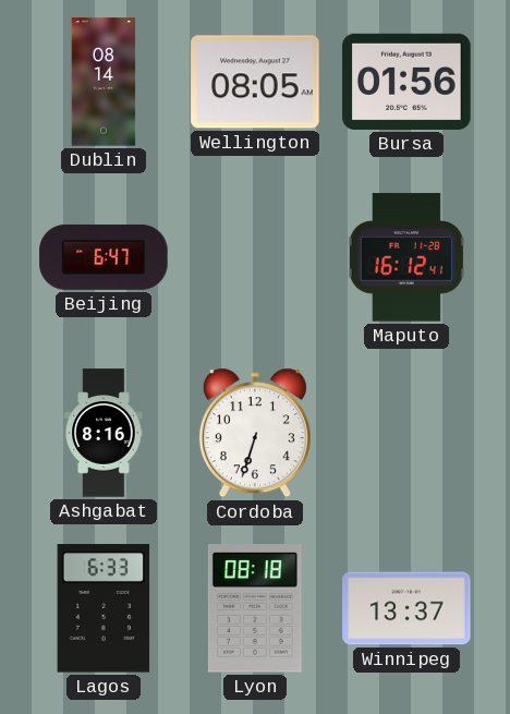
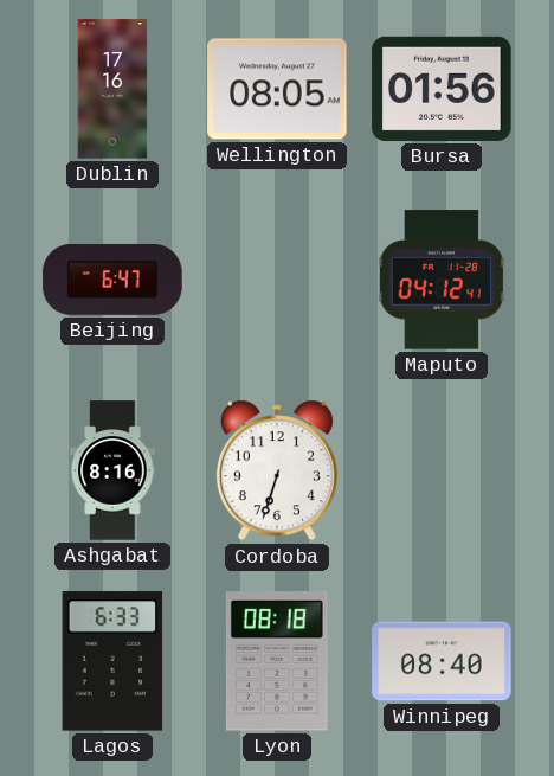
Dublin: 08:14 -> 17:16 (112, 89)
Maputo: 16:12 -> 04:12 (442, 280)
Winnipeg: 13:37 -> 08:40 (442, 661)
